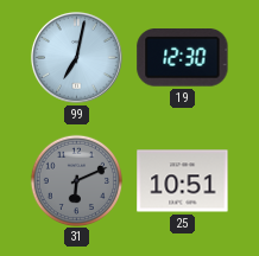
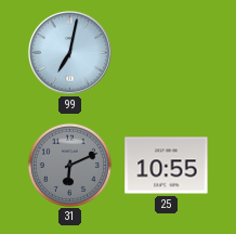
19: 12:30 -> none (183, 58)
25: 10:51 -> 10:55 (167, 166)
